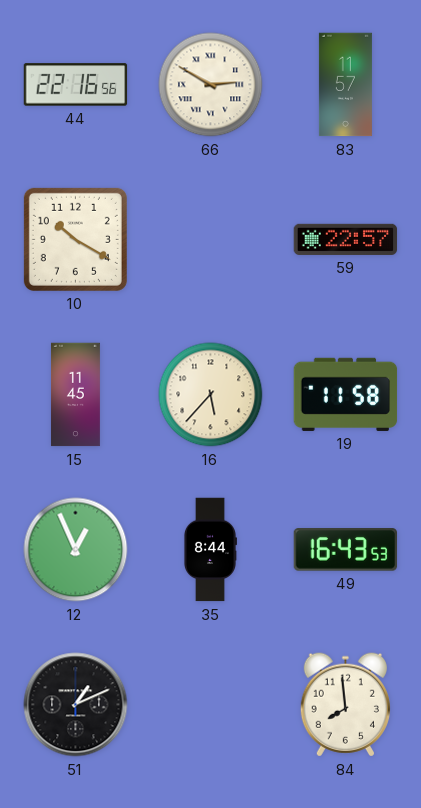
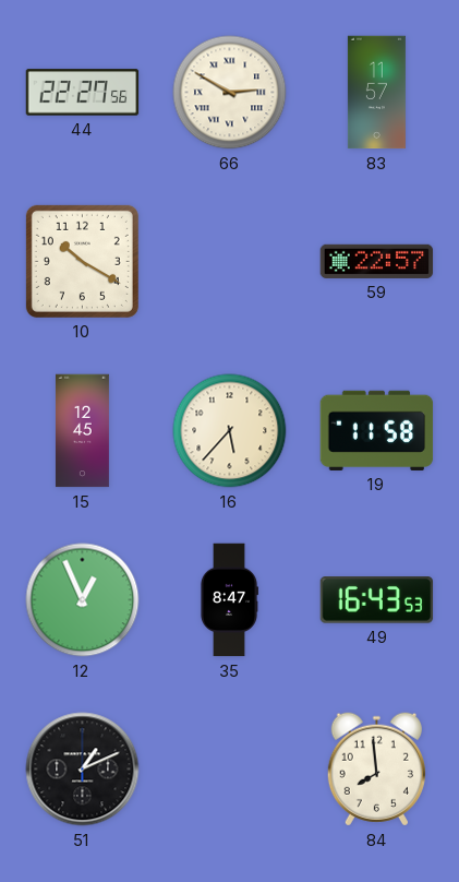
44: 22:16 -> 22:27 (83, 93)
15: 11:45 -> 12:45 (82, 431)
35: 8:44 -> 8:47 (229, 600)
